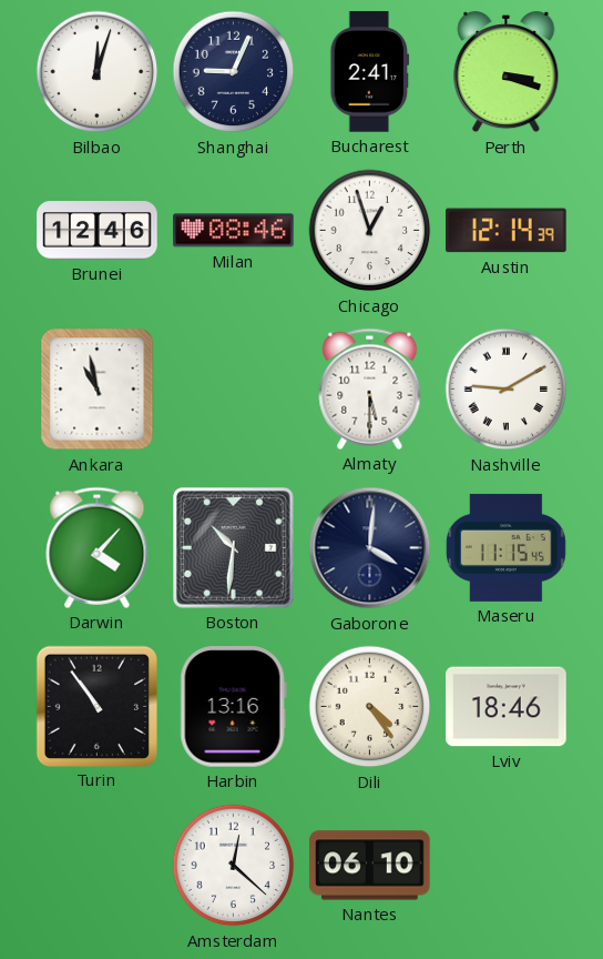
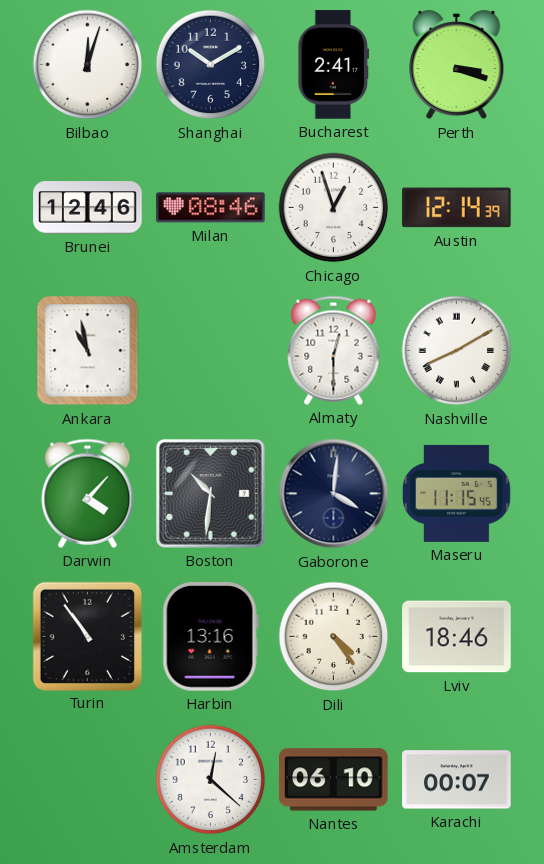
Shanghai: 9:04 -> 10:10 (211, 65)
Almaty: 5:30 -> 12:30 (334, 350)
Nashville: 9:10 -> 8:10 (457, 351)
Karachi: none -> 00:07 (457, 780)
